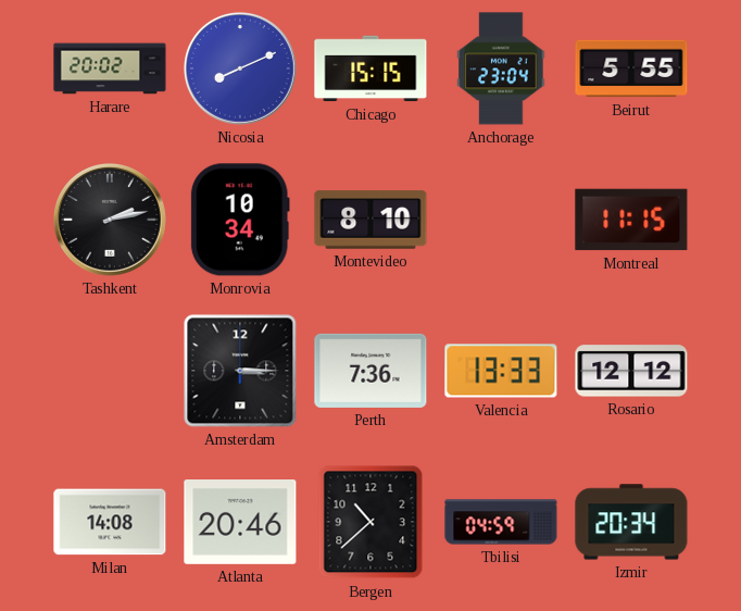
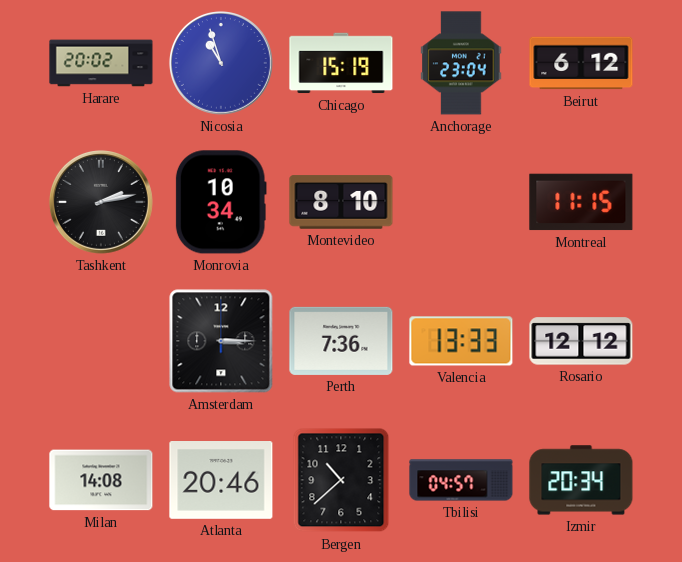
Nicosia: 8:11 -> 10:57 (221, 63)
Chicago: 15:15 -> 15:19 (341, 63)
Beirut: 5:55 -> 6:12 (581, 63)
Tbilisi: 04:59 -> 04:57 (461, 480)
